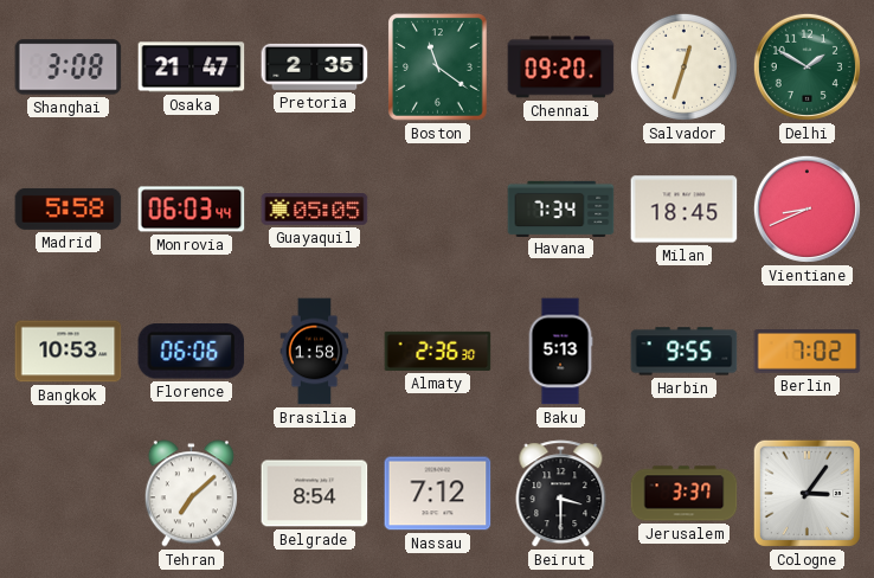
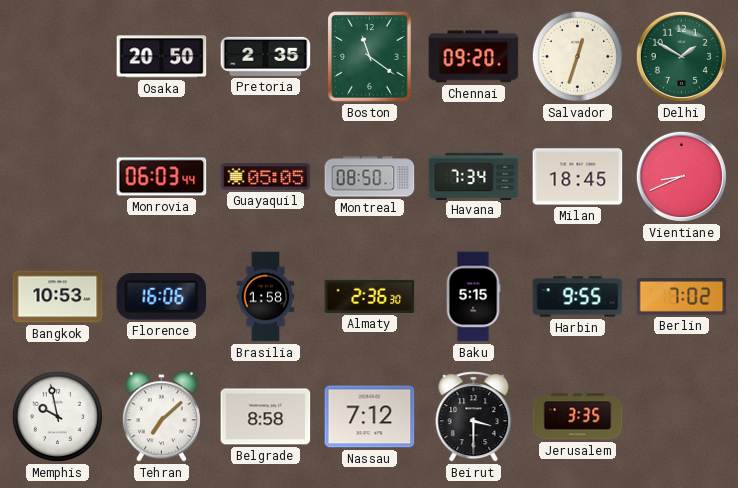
Shanghai: 3:08 -> none (69, 68)
Osaka: 21:47 -> 20:50 (162, 57)
Madrid: 5:58 -> none (69, 208)
Montreal: none -> 08:50 (370, 177)
Florence: 06:06 -> 16:06 (162, 297)
Baku: 5:13 -> 5:15 (473, 297)
Memphis: none -> 9:58 (57, 416)
Belgrade: 8:54 -> 8:58 (266, 417)
Jerusalem: 3:37 -> 3:35 (578, 417)
Cologne: 3:06 -> none (806, 493)
